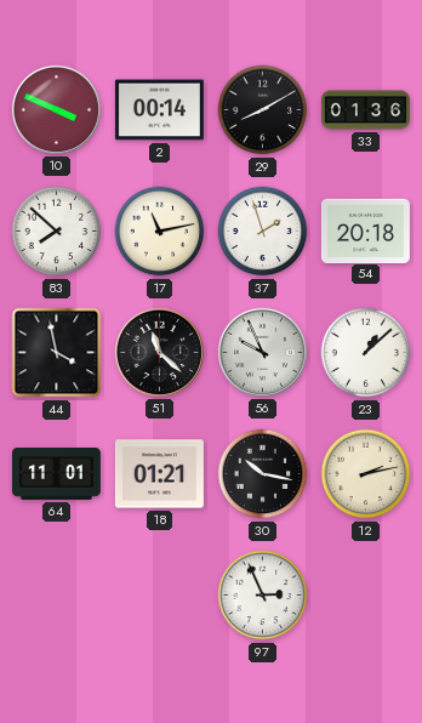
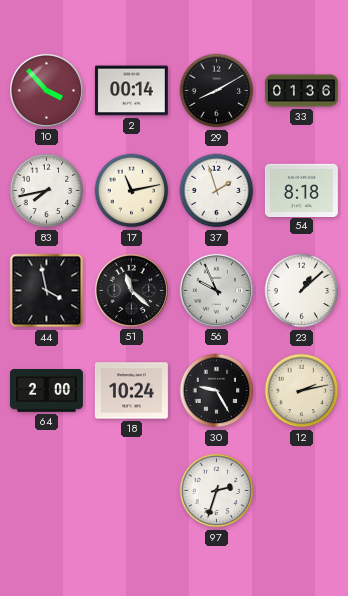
10: 3:49 -> 3:53 (46, 90)
83: 7:52 -> 7:43 (47, 191)
54: 20:18 -> 8:18 (301, 190)
64: 11:01 -> 2:00 (46, 391)
18: 01:21 -> 10:24 (131, 391)
30: 10:17 -> 9:25 (217, 391)
97: 2:56 -> 2:33 (217, 491)
